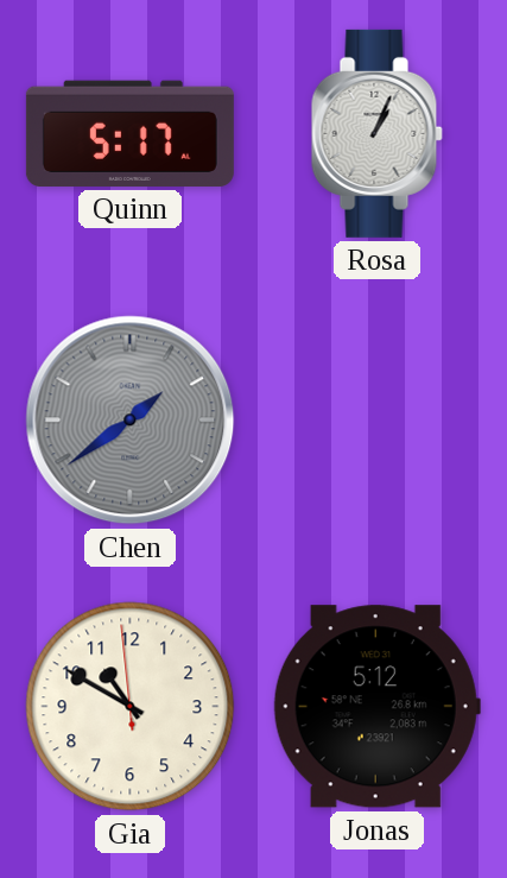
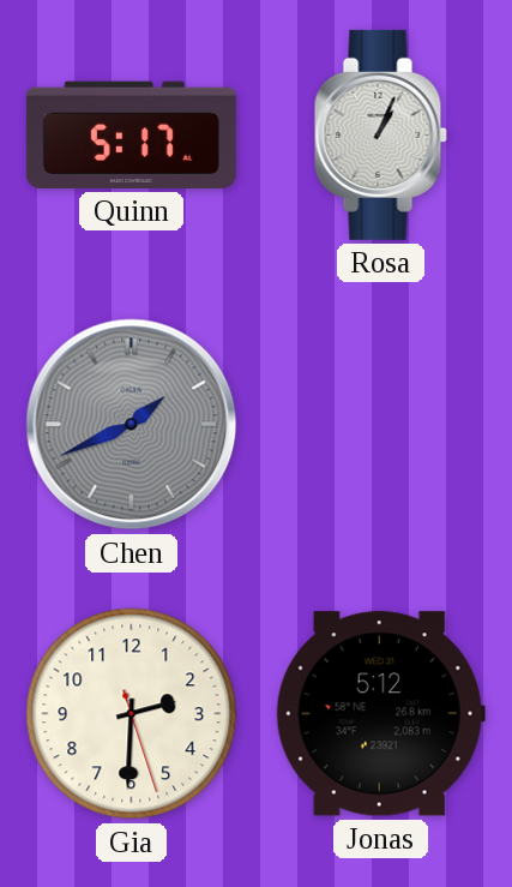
Chen: 1:39 -> 1:41 (132, 425)
Gia: 10:49 -> 2:30 (132, 714)
